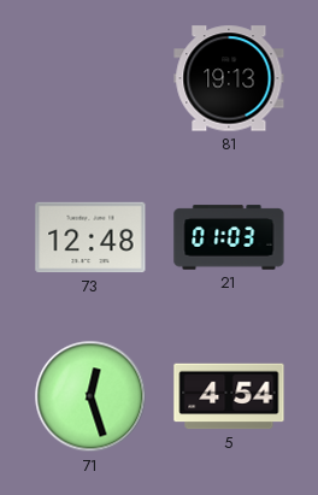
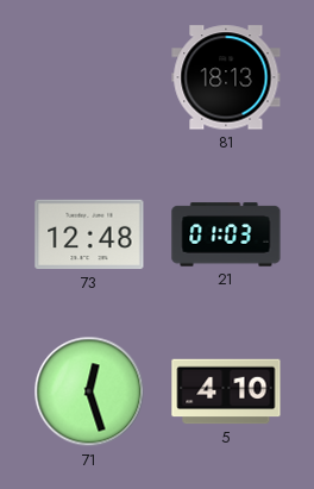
81: 19:13 -> 18:13 (226, 77)
5: 4:54 -> 4:10 (226, 391)
